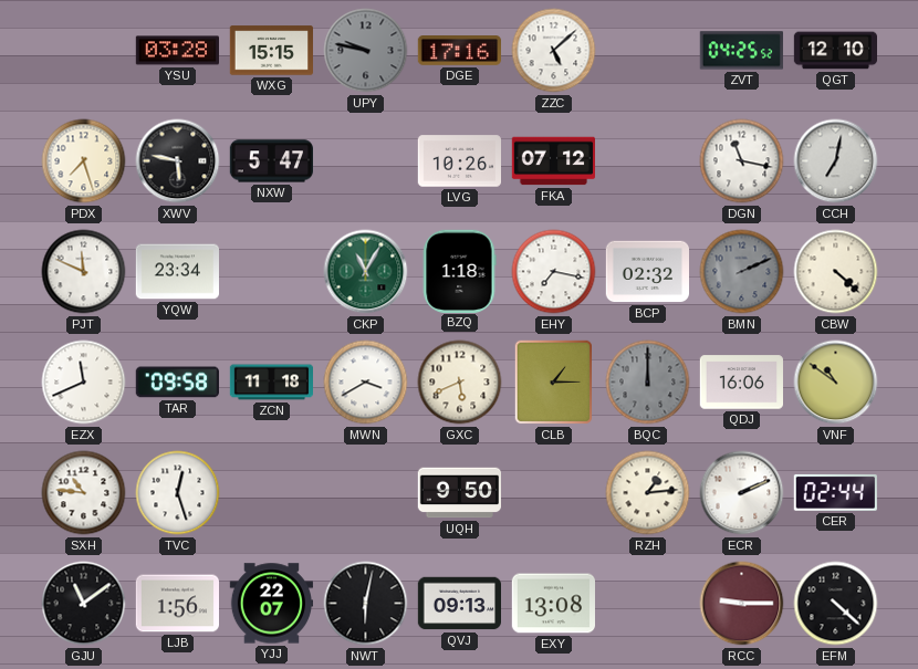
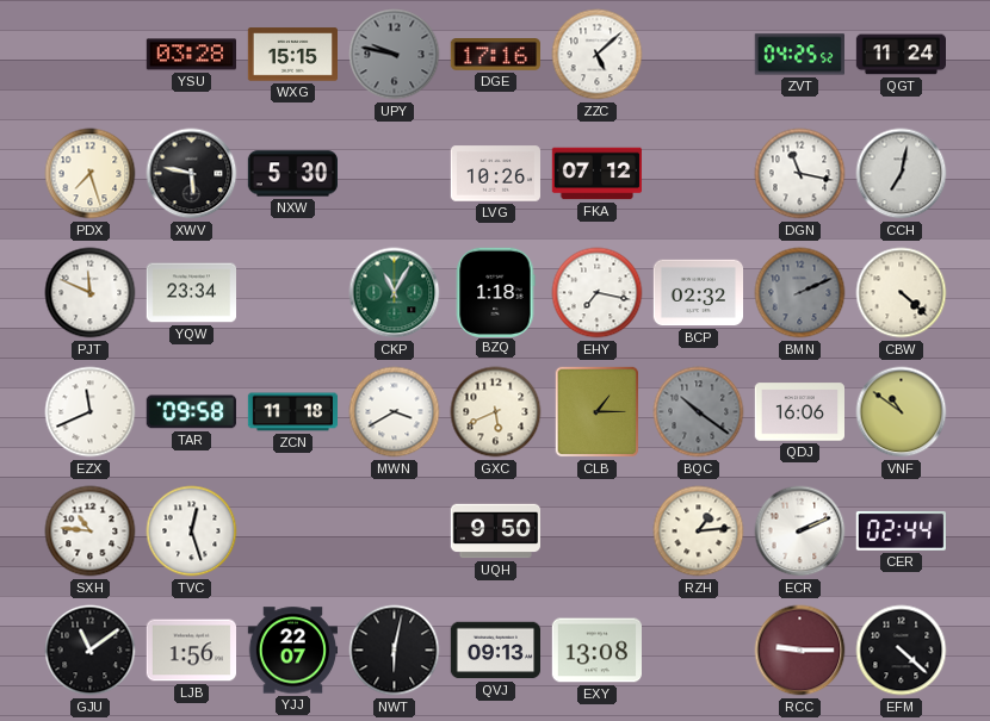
QGT: 12:10 -> 11:24 (901, 55)
NXW: 5:47 -> 5:30 (292, 174)
BQC: 12:00 -> 10:21 (699, 412)
